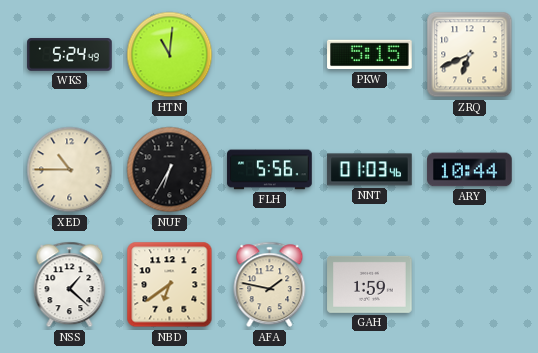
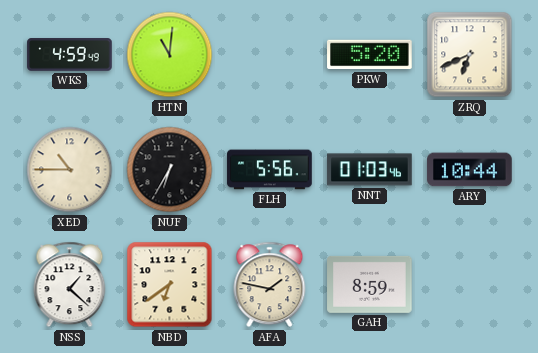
WKS: 5:24 -> 4:59 (70, 55)
PKW: 5:15 -> 5:20 (370, 55)
GAH: 1:59 -> 8:59 (370, 284)
